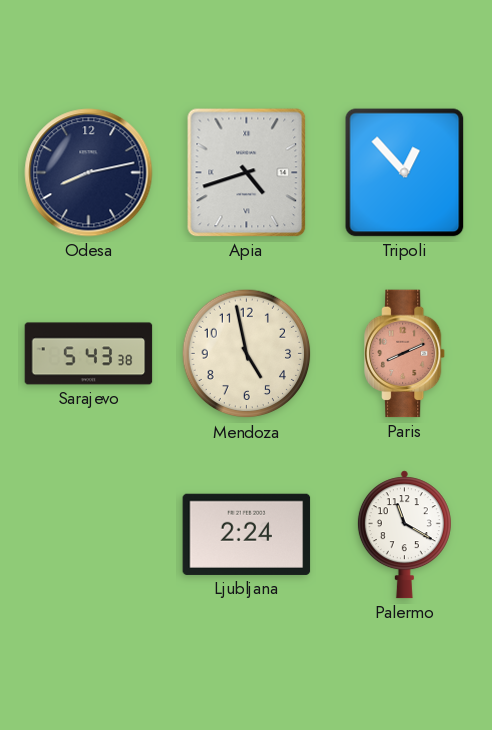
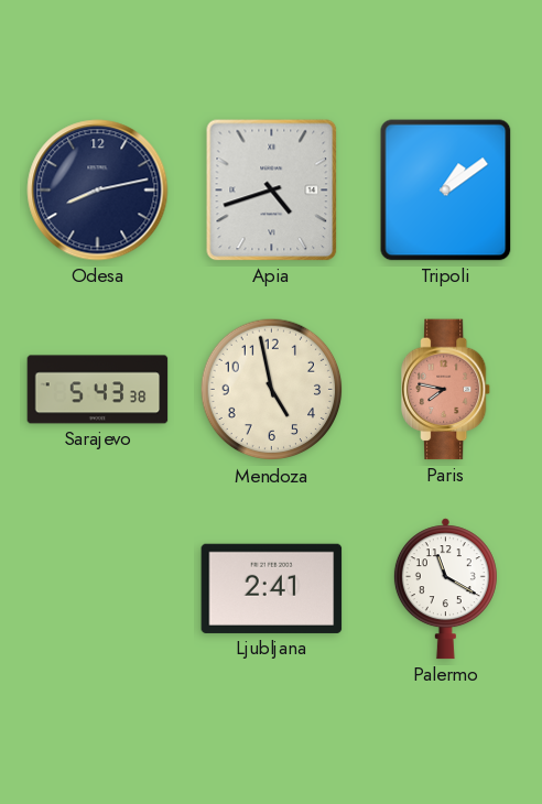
Tripoli: 12:53 -> 1:09 (446, 191)
Paris: 8:11 -> 7:47 (447, 390)
Ljubljana: 2:24 -> 2:41 (272, 588)
